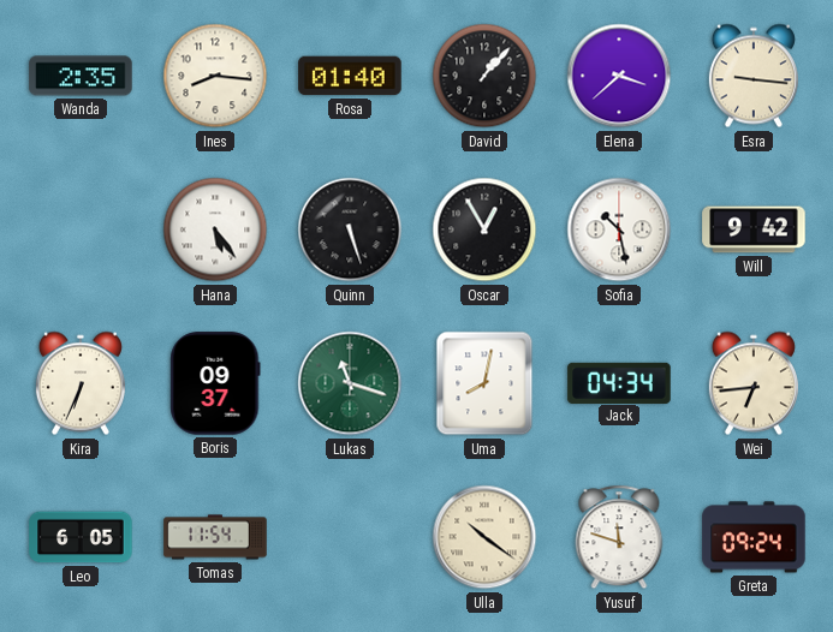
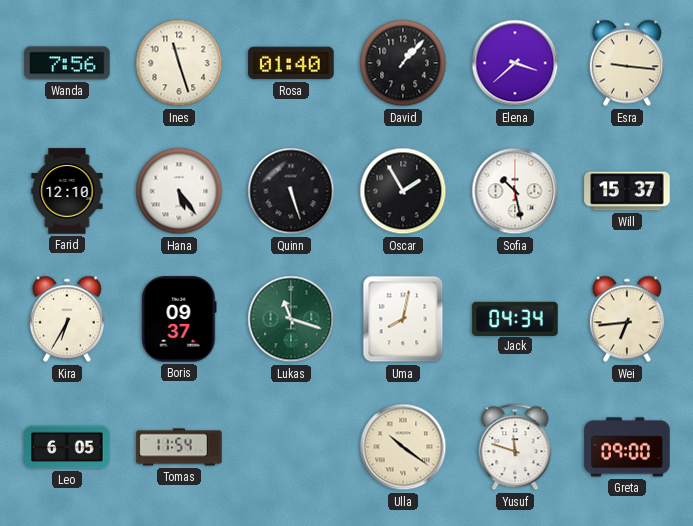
Wanda: 2:35 -> 7:56 (67, 63)
Ines: 8:16 -> 11:27 (179, 63)
Farid: none -> 12:10 (67, 191)
Oscar: 12:55 -> 1:55 (403, 191)
Will: 9:42 -> 15:37 (627, 191)
Kira: 6:34 -> 6:35 (67, 319)
Greta: 09:24 -> 09:00 (627, 447)
